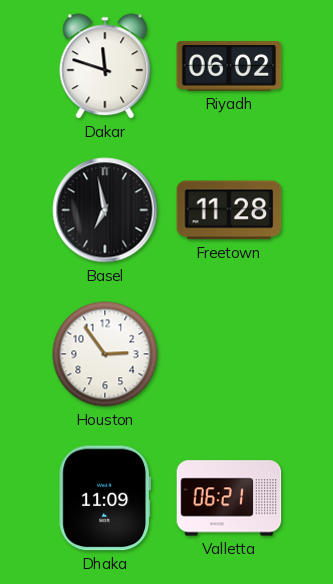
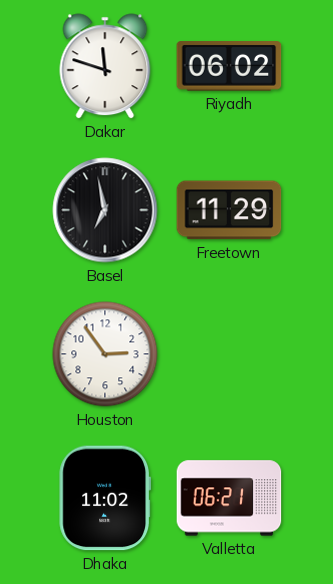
Freetown: 11:28 -> 11:29 (229, 210)
Dhaka: 11:09 -> 11:02 (104, 498)
